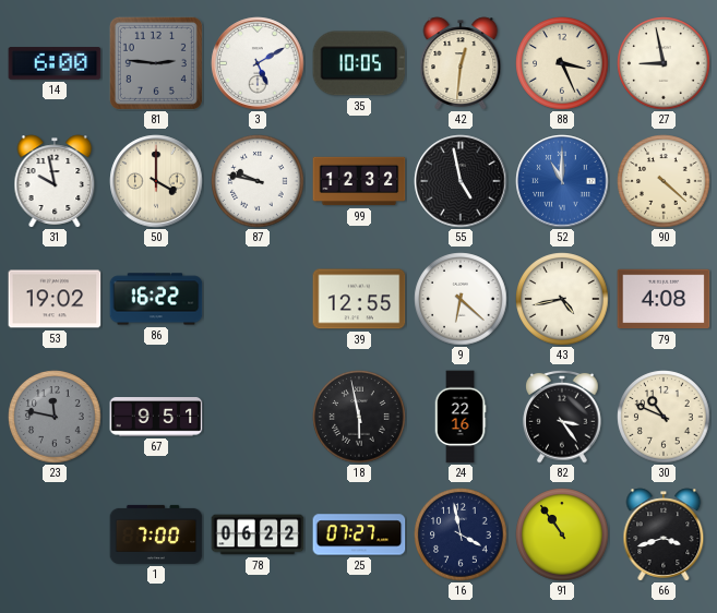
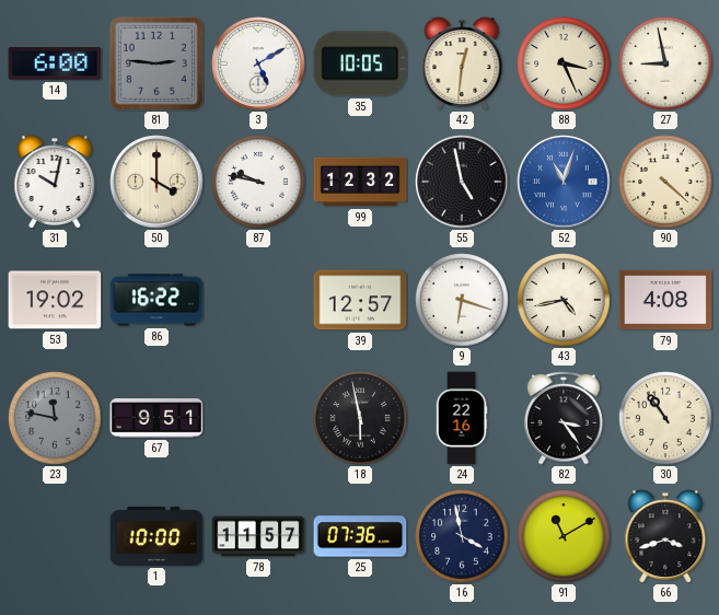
31: 9:58 -> 10:02 (55, 182)
52: 11:00 -> 11:03 (564, 182)
39: 12:55 -> 12:57 (360, 300)
9: 6:22 -> 6:18 (462, 300)
30: 10:49 -> 10:54 (665, 418)
1: 7:00 -> 10:00 (156, 536)
78: 06:22 -> 11:57 (258, 536)
25: 07:27 -> 07:36 (360, 536)
91: 10:54 -> 11:10 (564, 536)
